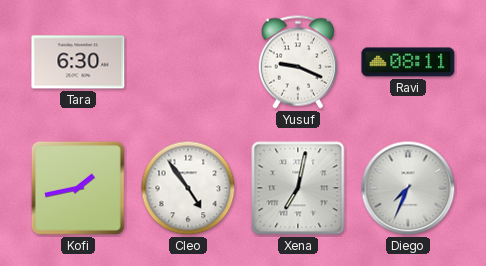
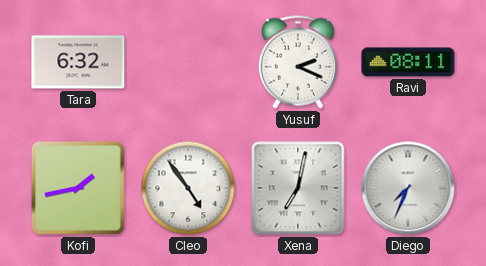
Tara: 6:30 -> 6:32 (78, 62)
Yusuf: 9:19 -> 2:19 (298, 62)
